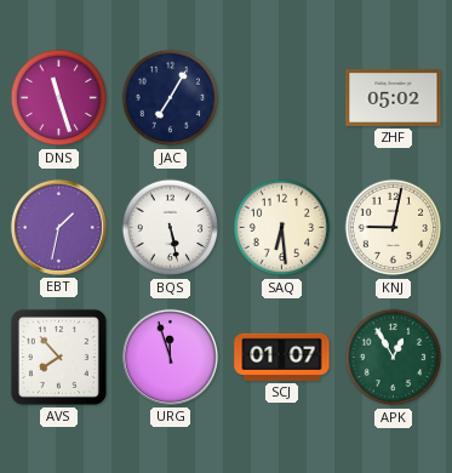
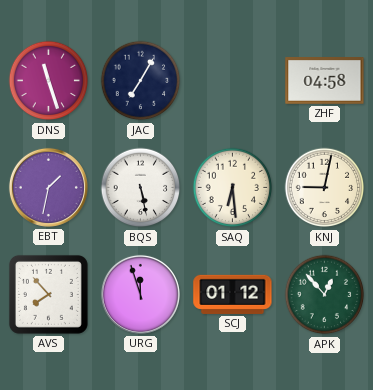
ZHF: 05:02 -> 04:58 (325, 81)
SCJ: 01:07 -> 01:12 (233, 294)
APK: 12:55 -> 12:53 (325, 295)
